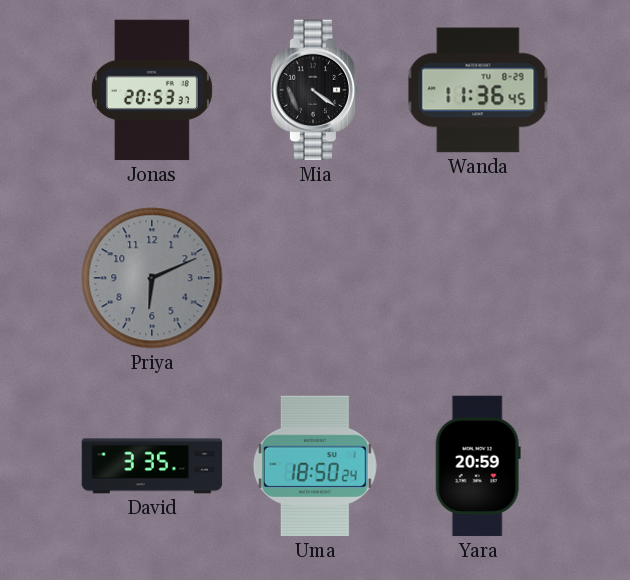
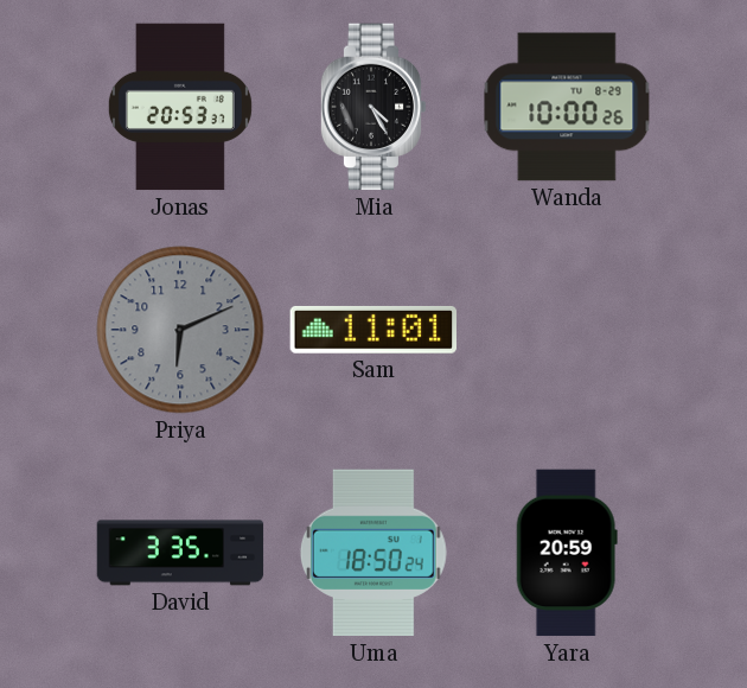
Mia: 4:21 -> 4:25 (373, 107)
Wanda: 11:36 -> 10:00 (567, 107)
Sam: none -> 11:01 (372, 330)
